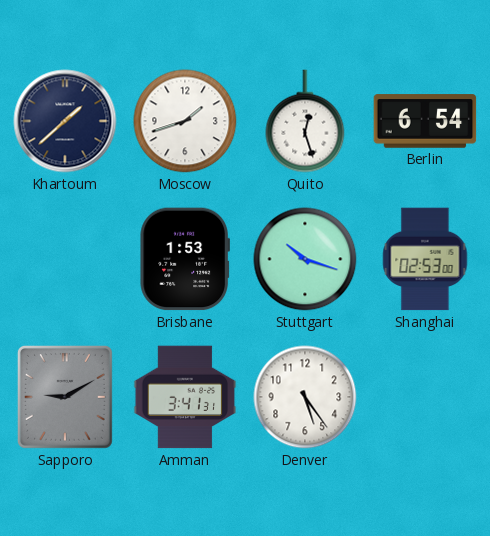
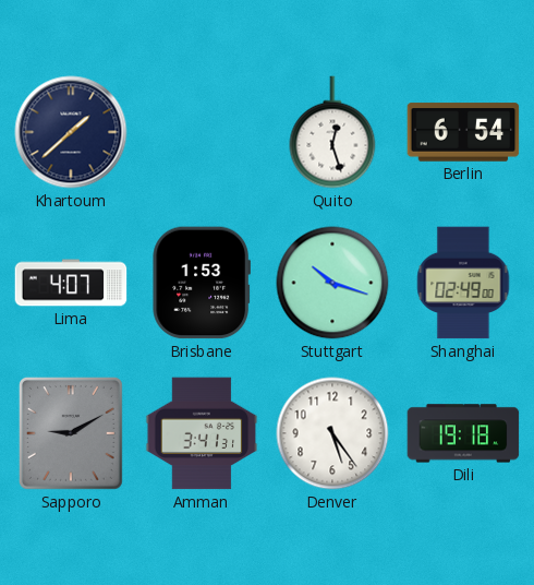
Moscow: 1:42 -> none (185, 121)
Lima: none -> 4:07 (71, 283)
Shanghai: 02:53 -> 02:49 (463, 283)
Dili: none -> 19:18 (463, 433)
